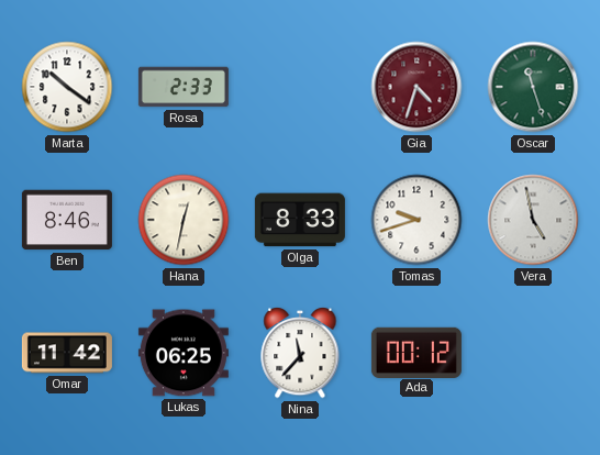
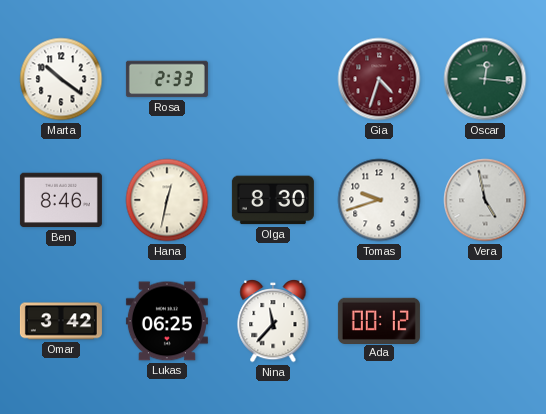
Oscar: 11:27 -> 12:16 (485, 79)
Olga: 8:33 -> 8:30 (273, 200)
Omar: 11:42 -> 3:42 (61, 321)
